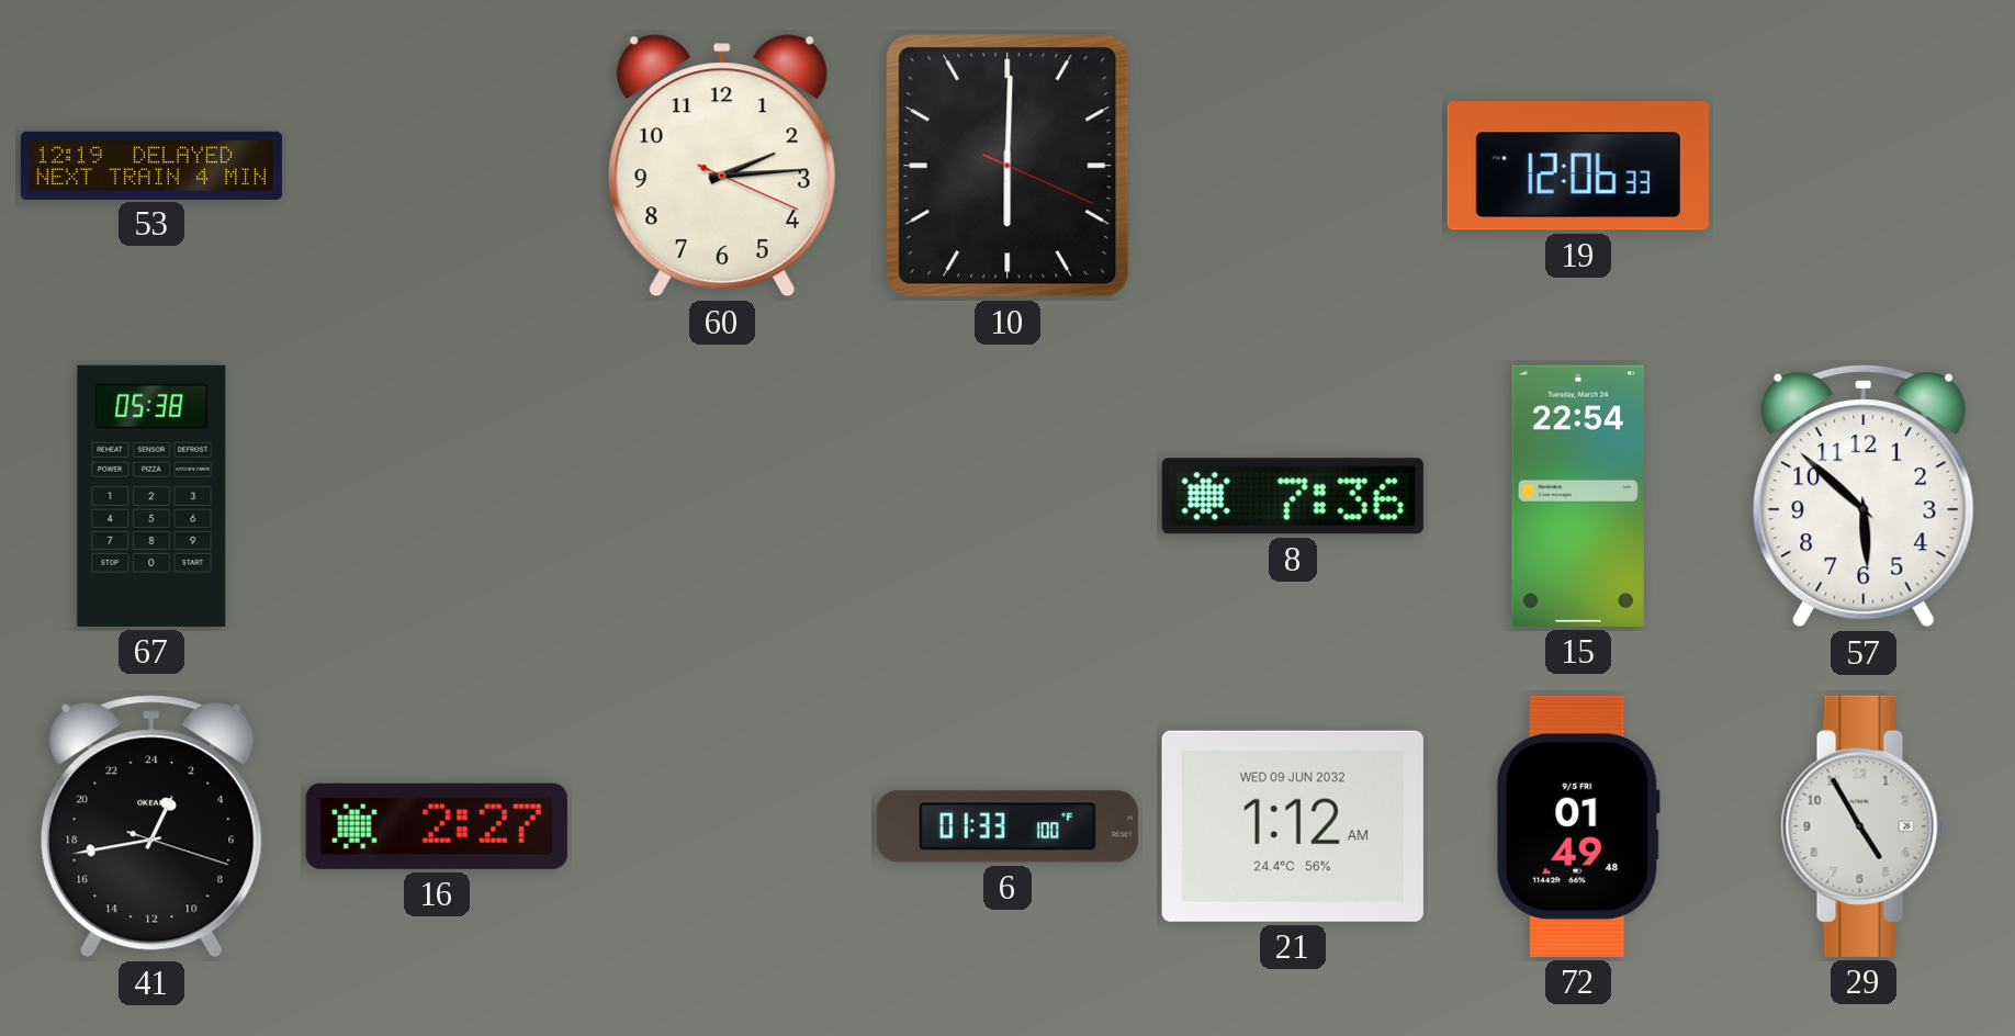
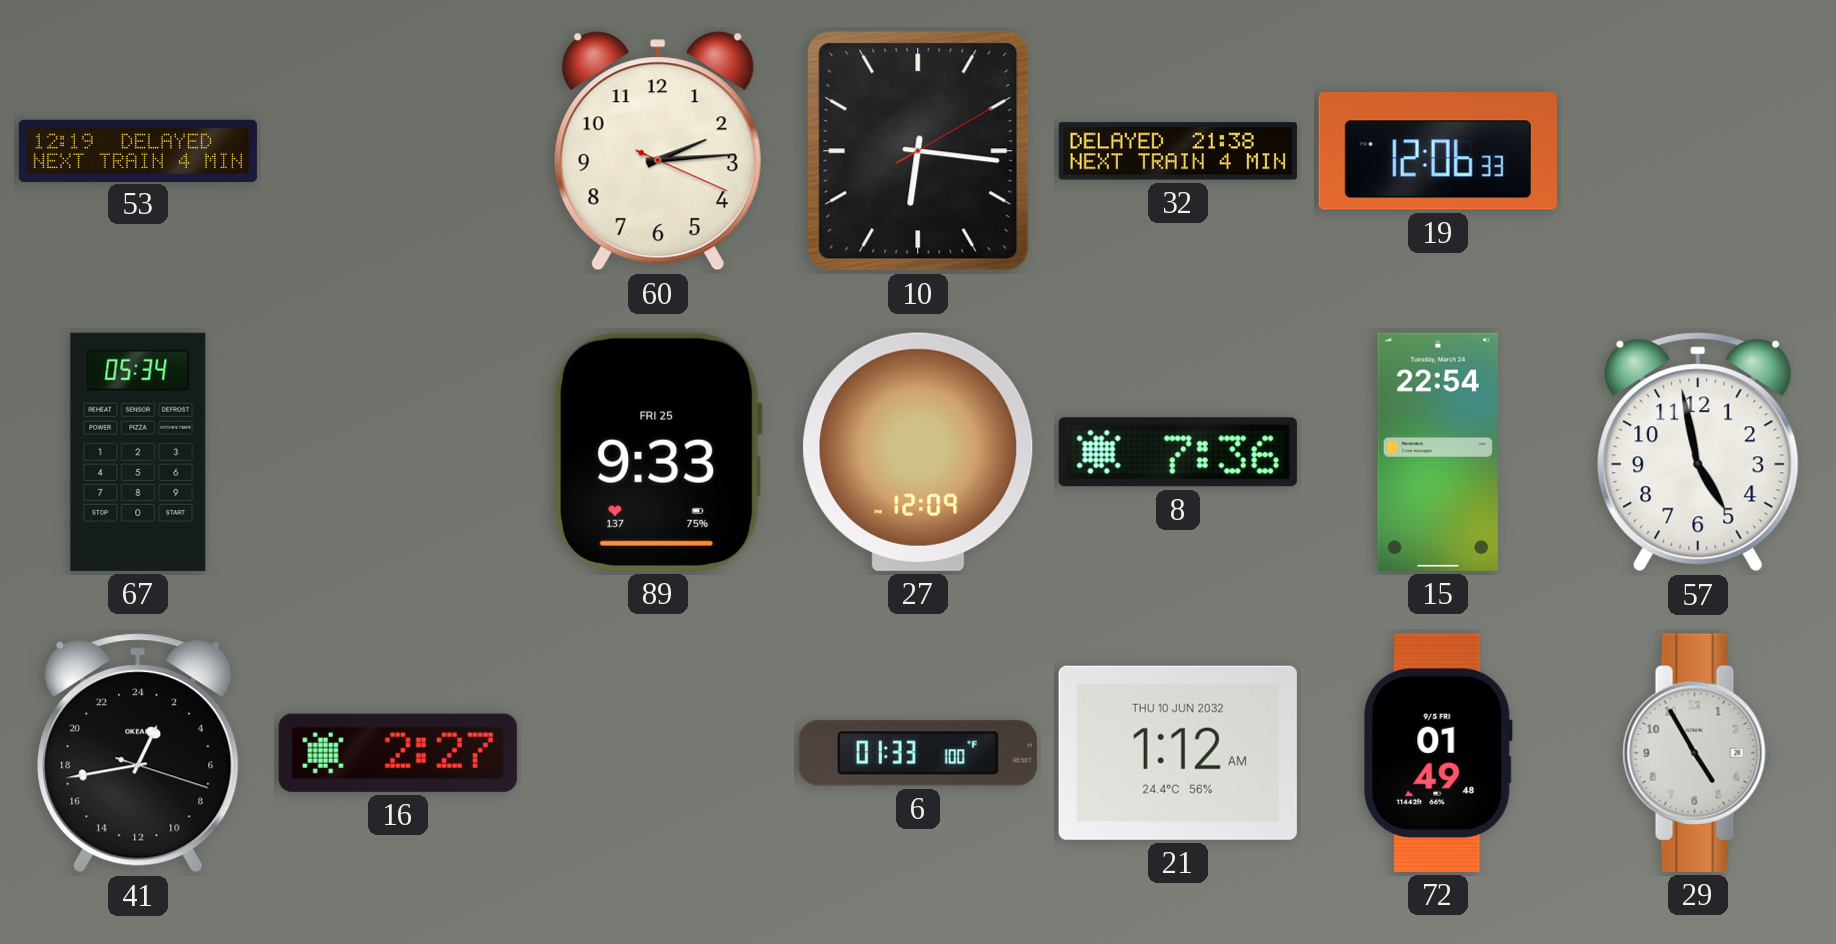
10: 6:00 -> 6:16 (918, 151)
32: none -> 21:38 (1178, 151)
67: 05:38 -> 05:34 (138, 452)
89: none -> 9:33 (658, 452)
27: none -> 12:09 (918, 452)
57: 5:52 -> 4:58 (1698, 452)
21 date: WED 09 JUN 2032 -> THU 10 JUN 2032 (1178, 753)
